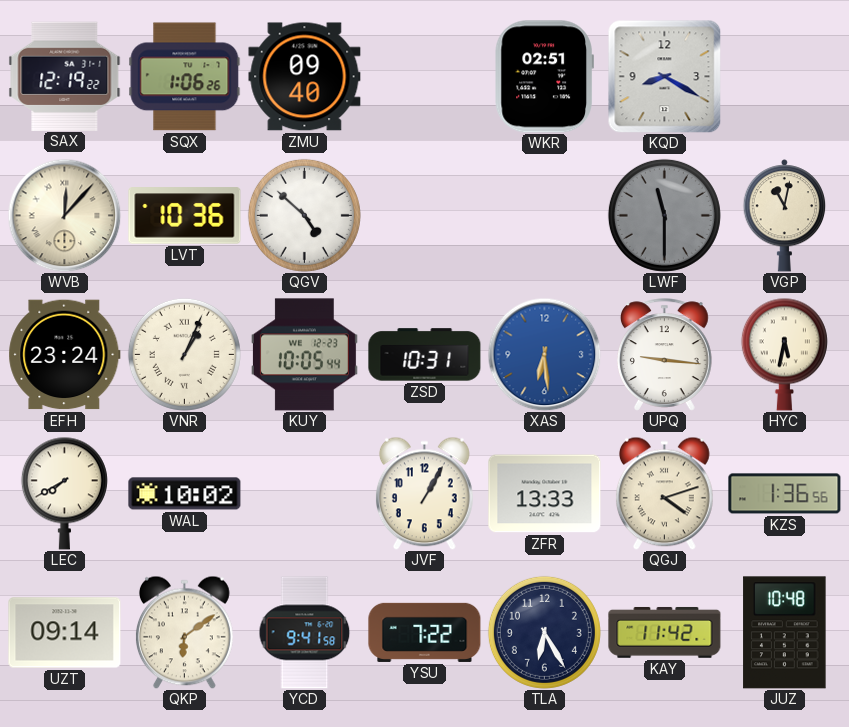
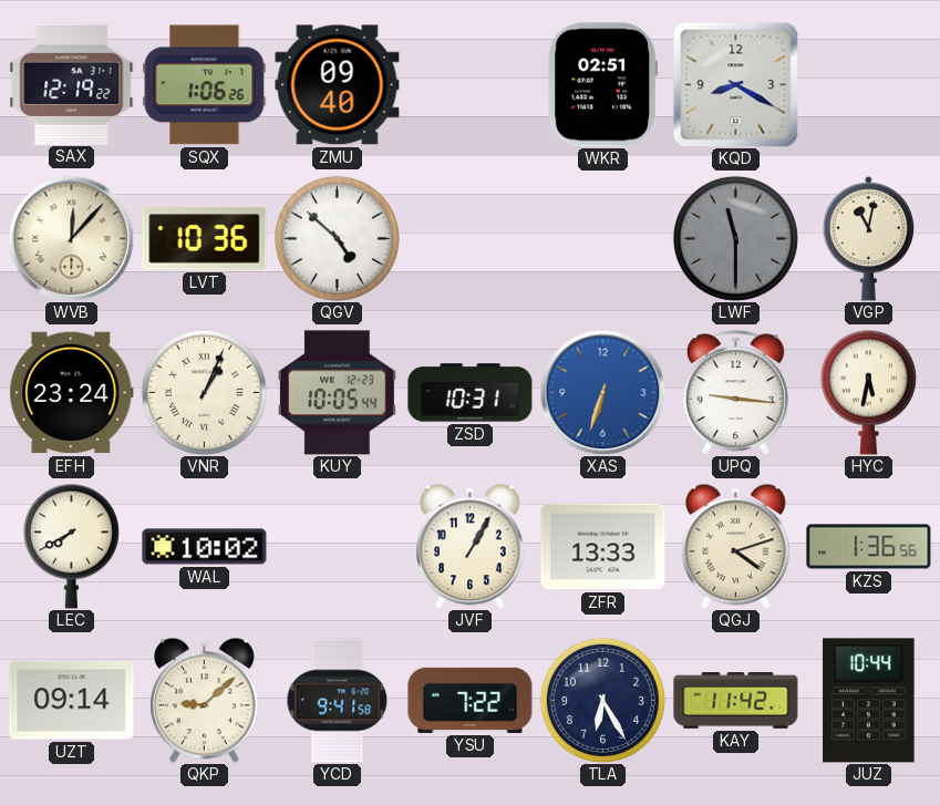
XAS: 6:29 -> 6:33 (602, 392)
QKP: 6:09 -> 9:08 (204, 700)
JUZ: 10:48 -> 10:44 (869, 701)
